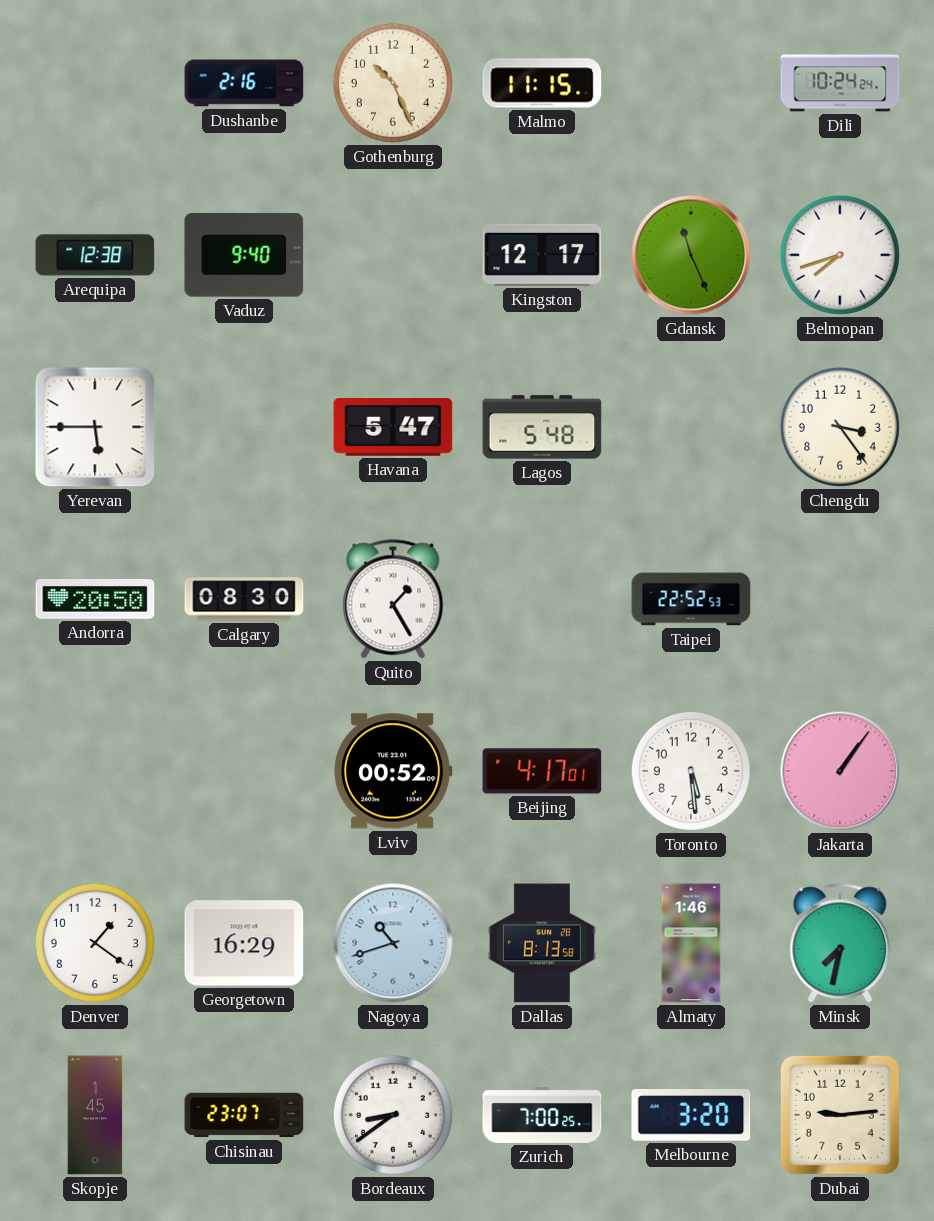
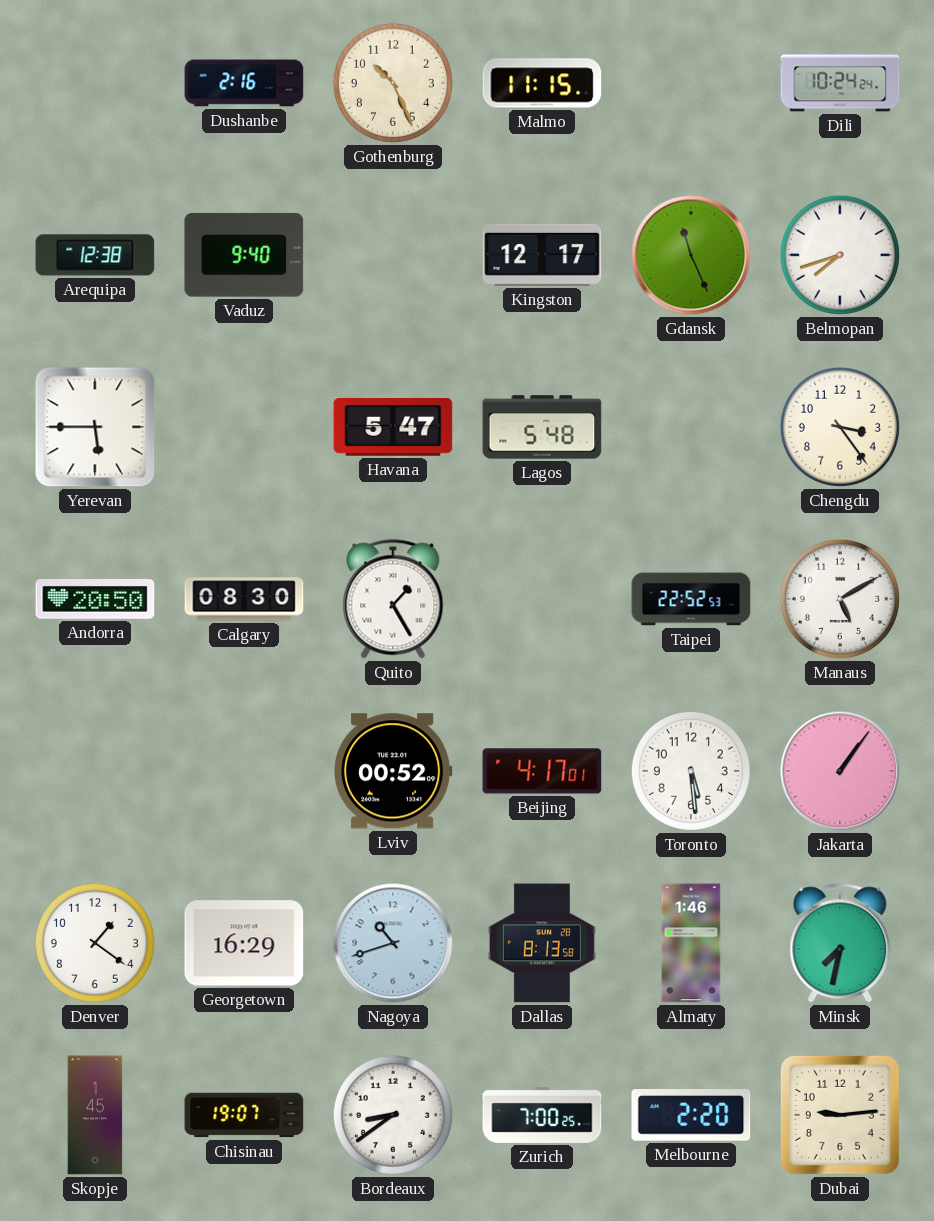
Manaus: none -> 5:10 (840, 599)
Chisinau: 23:07 -> 19:07 (244, 1115)
Melbourne: 3:20 -> 2:20 (691, 1116)
